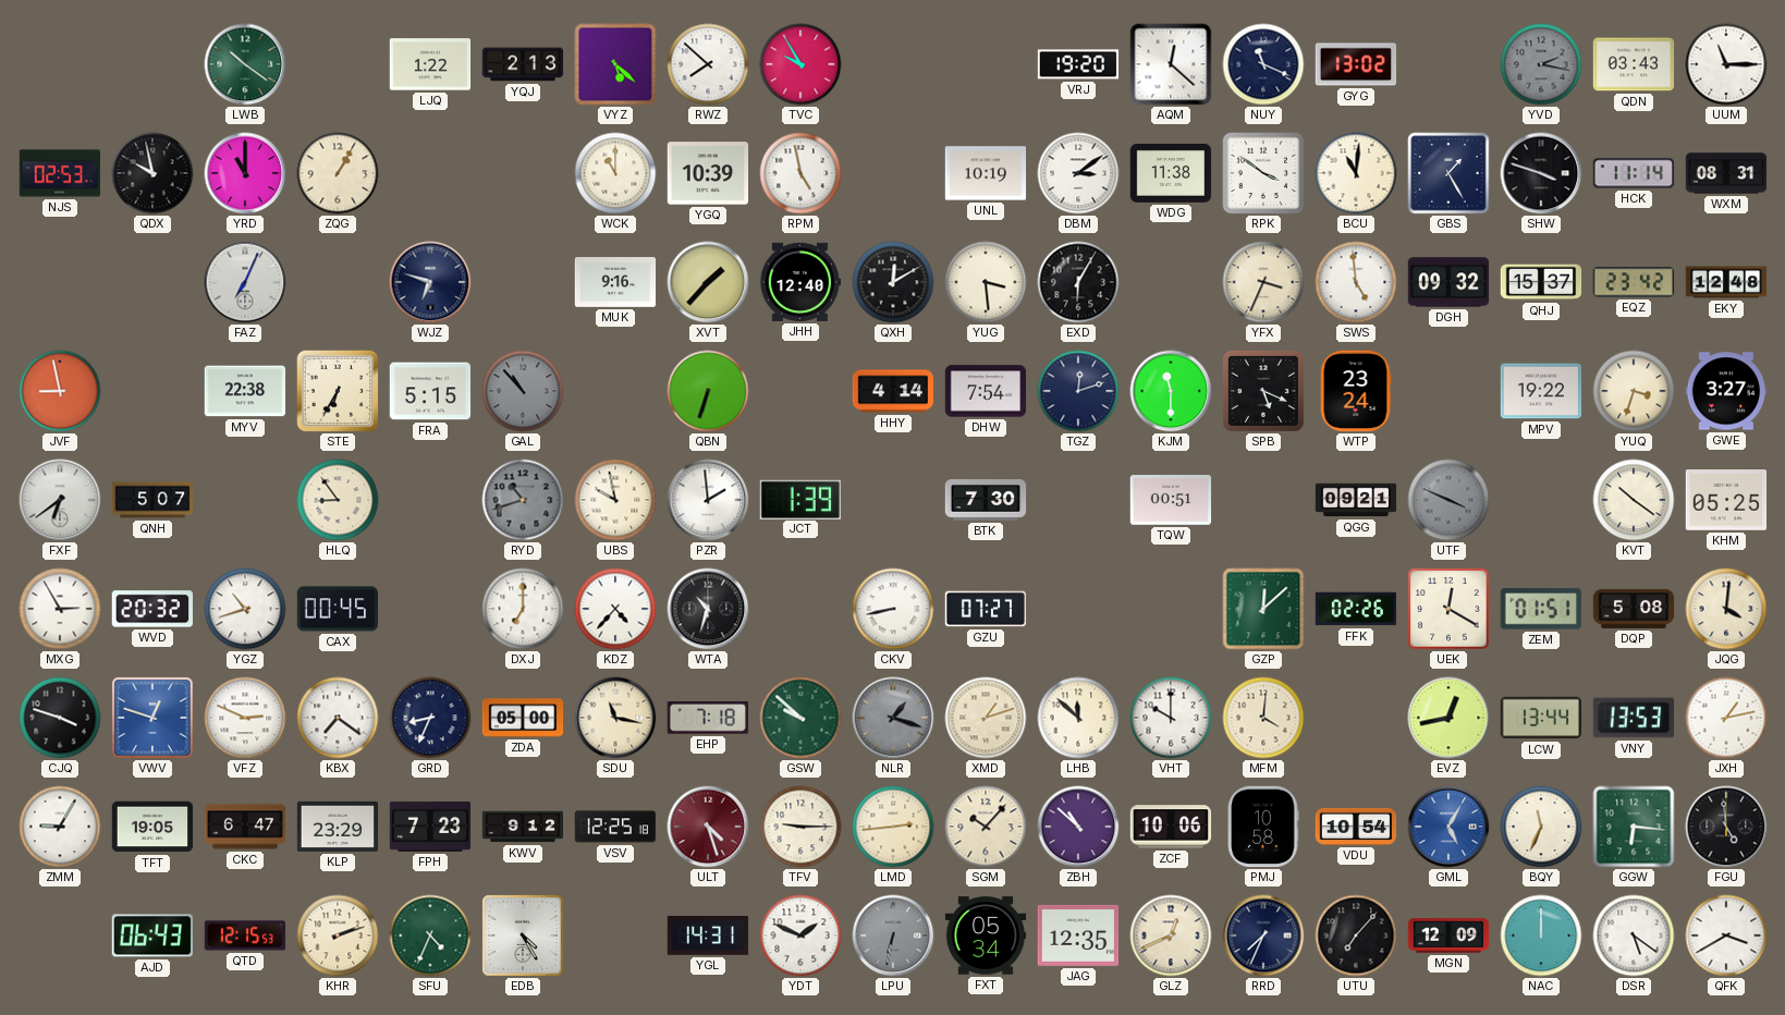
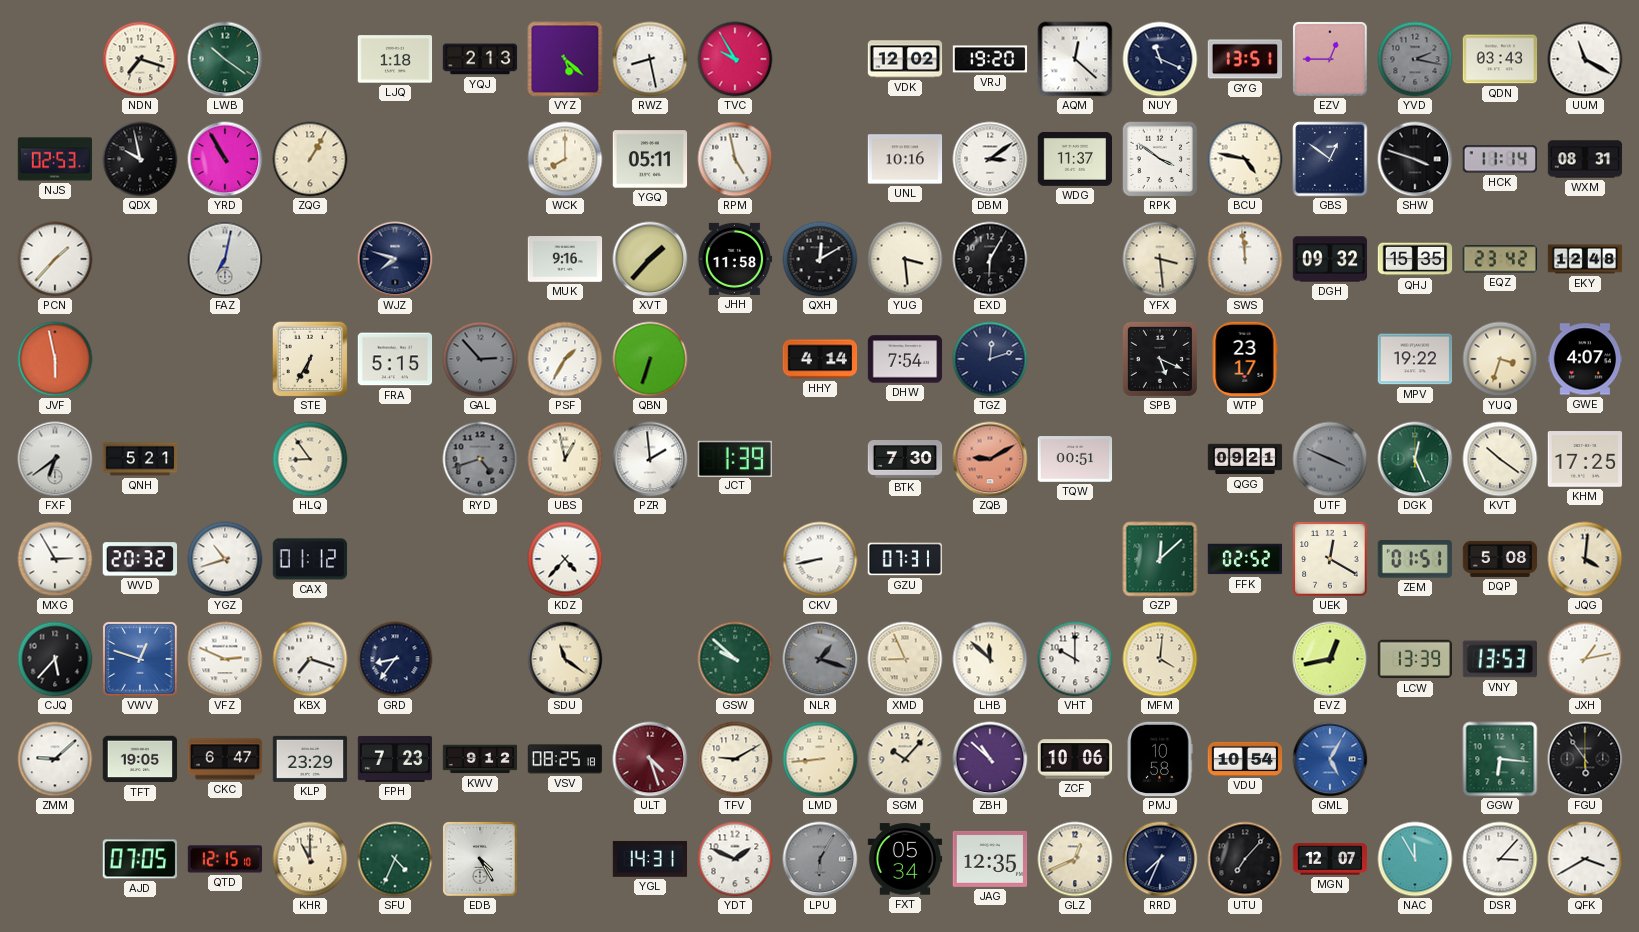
NDN: none -> 7:18 (140, 59)
LJQ: 1:22 -> 1:18 (395, 59)
RWZ: 7:52 -> 8:28 (650, 59)
VDK: none -> 12:02 (905, 59)
GYG: 13:02 -> 13:51 (1245, 59)
EZV: none -> 12:45 (1330, 59)
UUM: 11:15 -> 11:20 (1585, 59)
YRD: 11:00 -> 10:55 (225, 159)
WCK: 11:00 -> 8:00 (565, 159)
YGQ: 10:39 -> 05:11 (650, 159)
UNL: 10:19 -> 10:16 (905, 159)
WDG: 11:38 -> 11:37 (1075, 159)
BCU: 11:01 -> 4:47 (1245, 159)
GBS: 1:25 -> 12:51 (1330, 159)
PCN: none -> 1:37 (55, 259)
FAZ: 7:04 -> 7:02 (225, 259)
WJZ: 6:48 -> 7:48 (395, 259)
JHH: 12:40 -> 11:58 (735, 259)
YFX: 3:34 -> 3:29 (1160, 259)
SWS: 4:59 -> 11:59 (1245, 259)
QHJ: 15:37 -> 15:35 (1415, 259)
JVF: 8:58 -> 5:58 (55, 359)
MYV: 22:38 -> none (245, 391)
GAL: 10:53 -> 2:53 (480, 359)
PSF: none -> 1:35 (565, 359)
KJM: 11:30 -> none (1171, 391)
WTP: 23:24 -> 23:17 (1245, 359)
GWE: 3:27 -> 4:07 (1585, 359)
QNH: 5:07 -> 5:21 (140, 459)
RYD: 10:42 -> 4:42 (480, 459)
UBS: 9:58 -> 12:58 (565, 459)
ZQB: none -> 9:10 (990, 459)
DGK: none -> 12:26 (1415, 459)
KHM: 05:25 -> 17:25 (1585, 459)
CAX: 00:45 -> 01:12 (310, 559)
DXJ: 7:00 -> none (523, 609)
WTA: 10:33 -> none (708, 609)
GZU: 07:27 -> 07:31 (905, 559)
FFK: 02:26 -> 02:52 (1245, 559)
CJQ: 3:48 -> 5:37 (55, 659)
KBX: 7:21 -> 7:18 (310, 659)
GRD: 8:34 -> 8:36 (395, 659)
ZDA: 05:00 -> none (523, 718)
SDU: 11:17 -> 11:21 (565, 659)
EHP: 7:18 -> none (707, 719)
XMD: 1:12 -> 8:56 (905, 659)
LCW: 13:44 -> 13:39 (1415, 659)
ZMM: 9:05 -> 9:08 (55, 759)
VSV: 12:25 -> 08:25 (565, 759)
TFV: 9:15 -> 9:10 (735, 759)
LMD: 2:44 -> 8:44 (820, 759)
BQY: 11:34 -> none (1541, 827)
FGU: 4:59 -> 5:54 (1585, 759)
AJD: 06:43 -> 07:05 (139, 859)
QTD: 12:15:53 -> 12:15:10 (225, 859)
KHR: 2:12 -> 11:00 (310, 859)
LPU: 6:32 -> 6:05 (820, 859)
MGN: 12:09 -> 12:07 (1330, 859)
NAC: 12:00 -> 11:55 (1415, 859)
DSR: 5:21 -> 3:07 (1500, 859)
